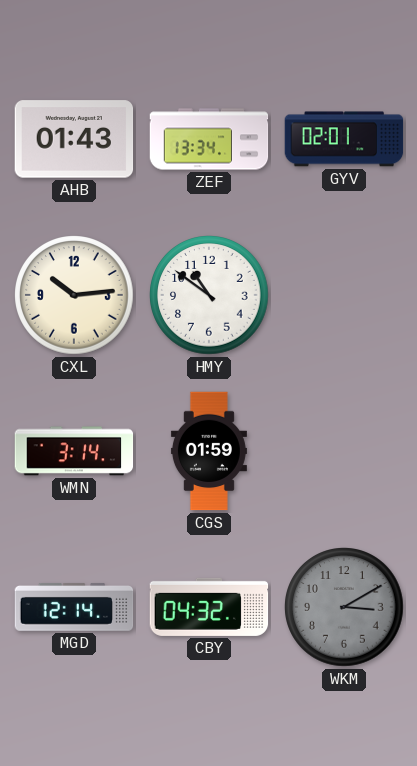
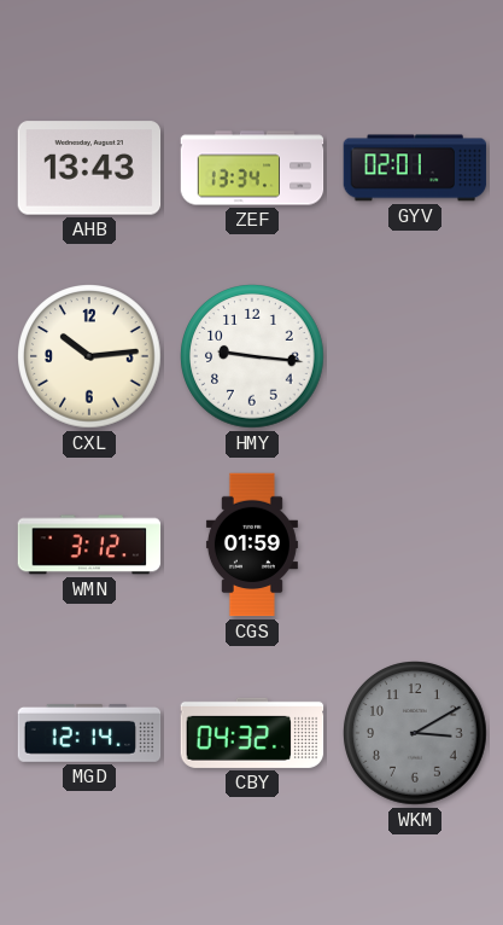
AHB: 01:43 -> 13:43 (89, 168)
HMY: 10:51 -> 9:16 (252, 356)
WMN: 3:14 -> 3:12 (89, 545)
